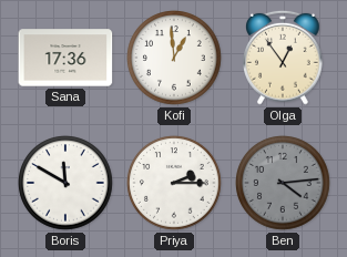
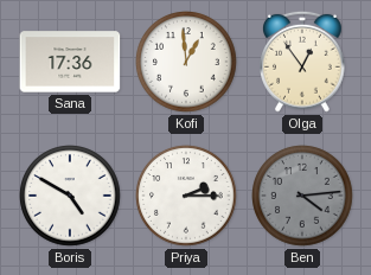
Boris: 11:50 -> 4:50 (71, 197)
